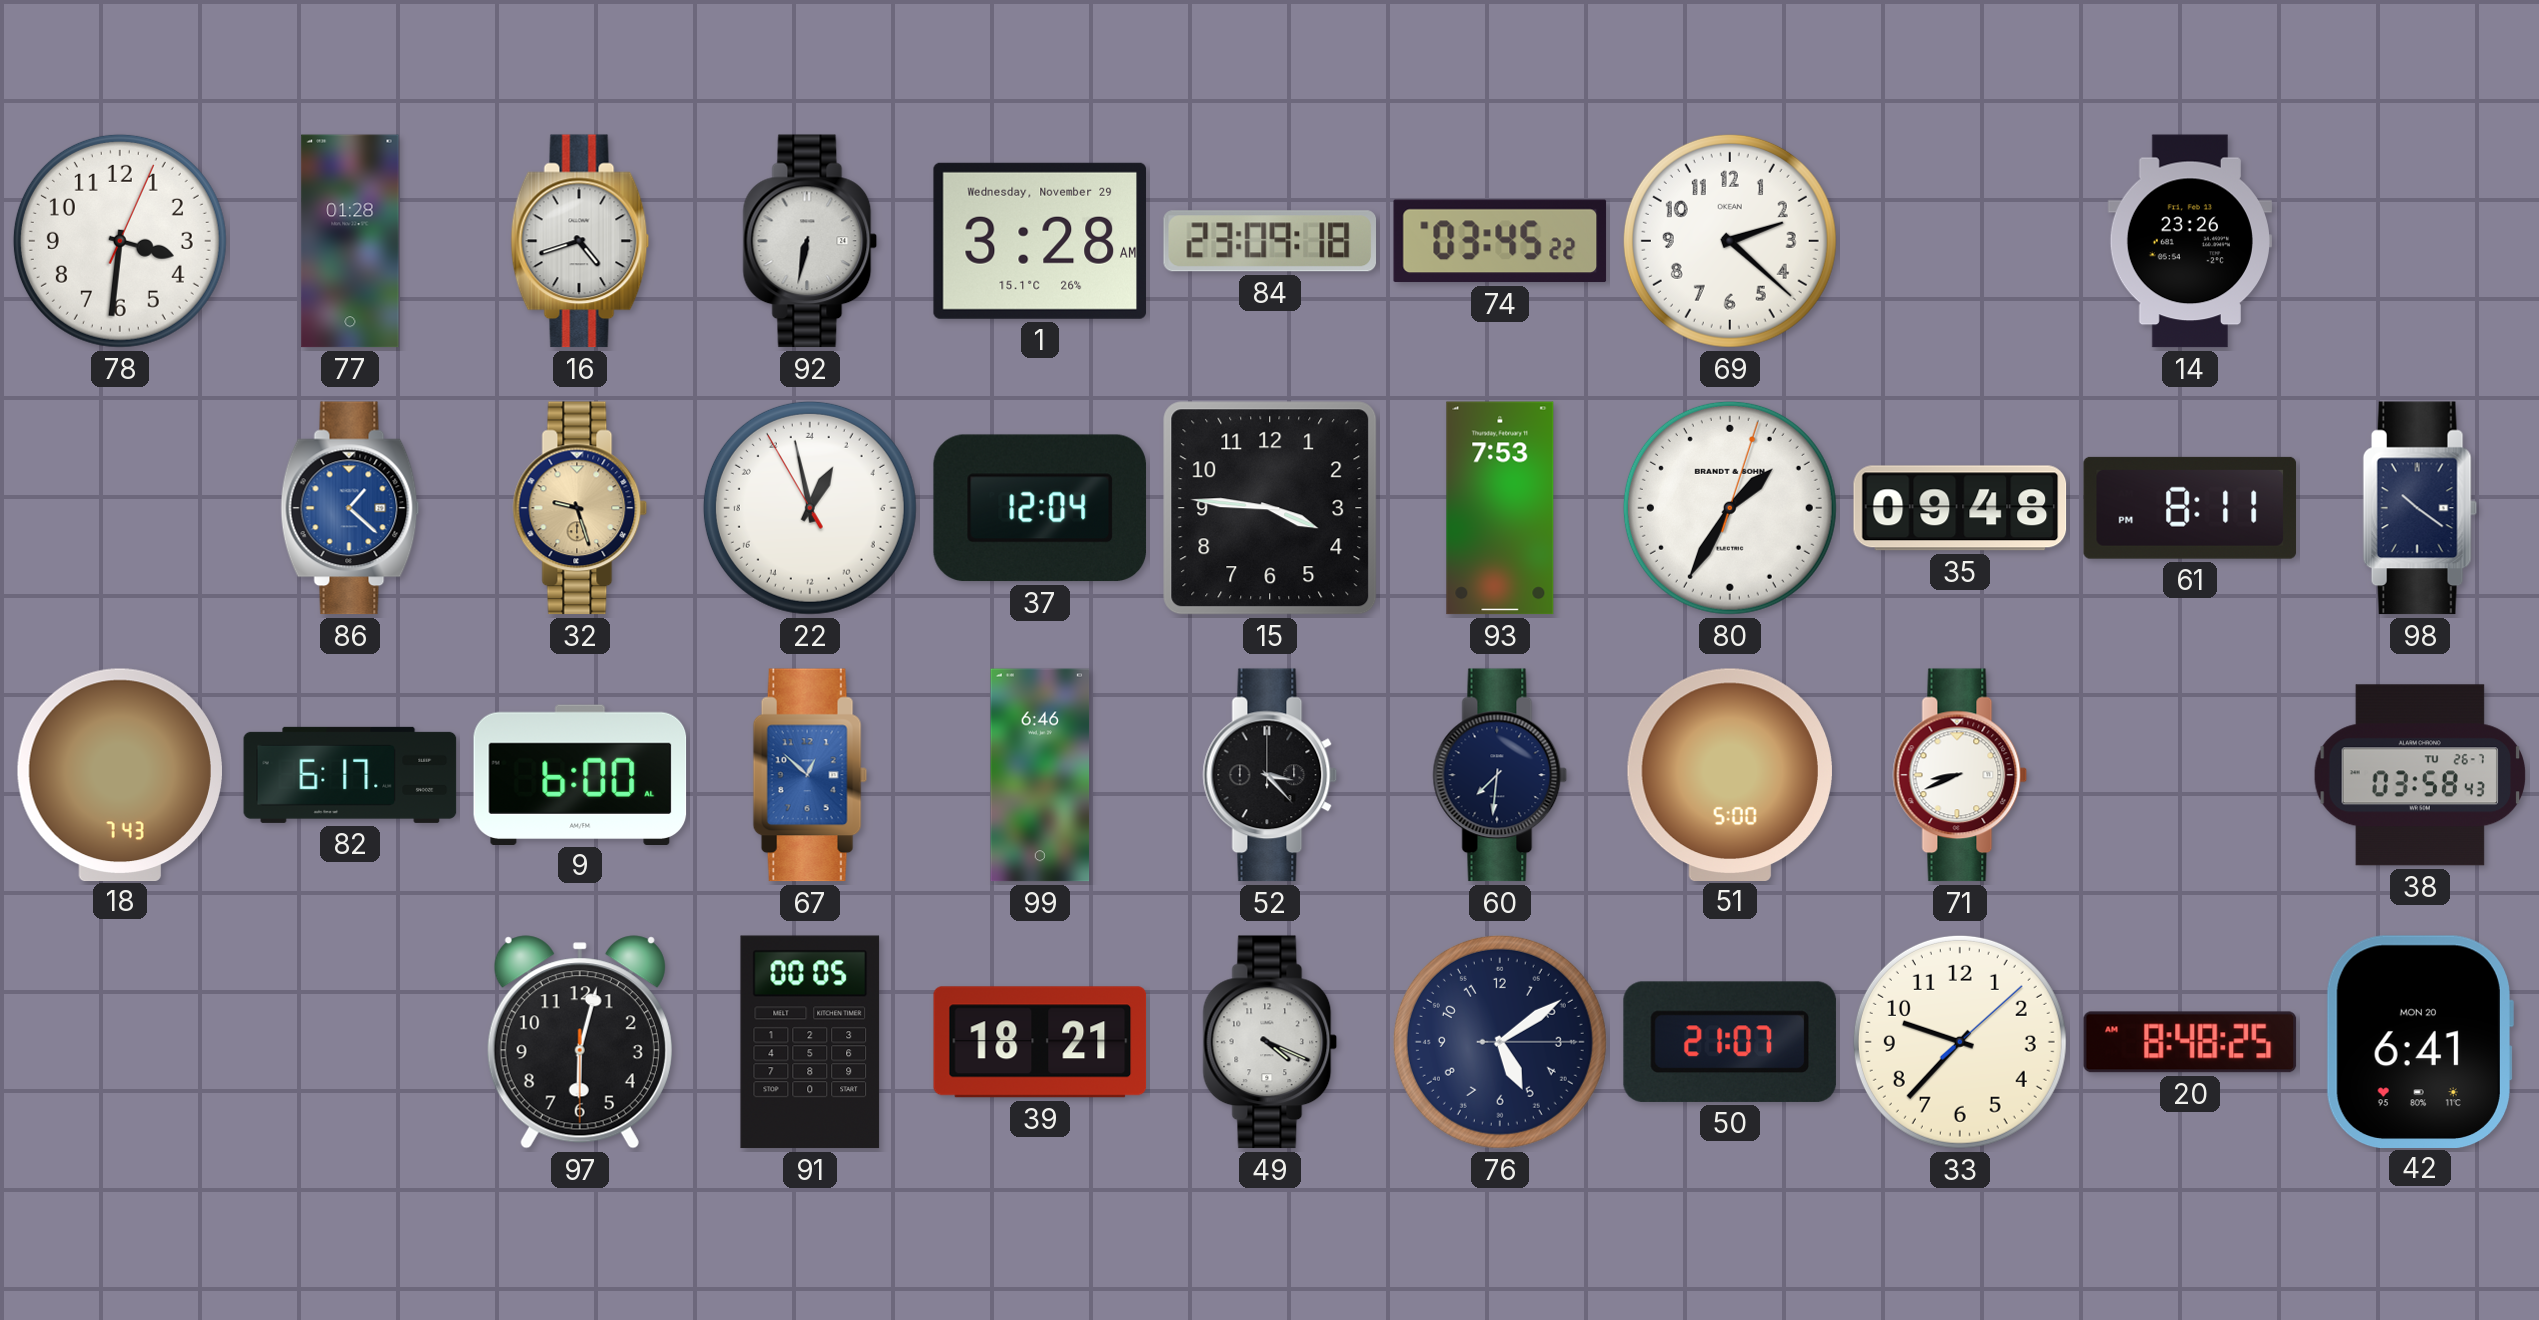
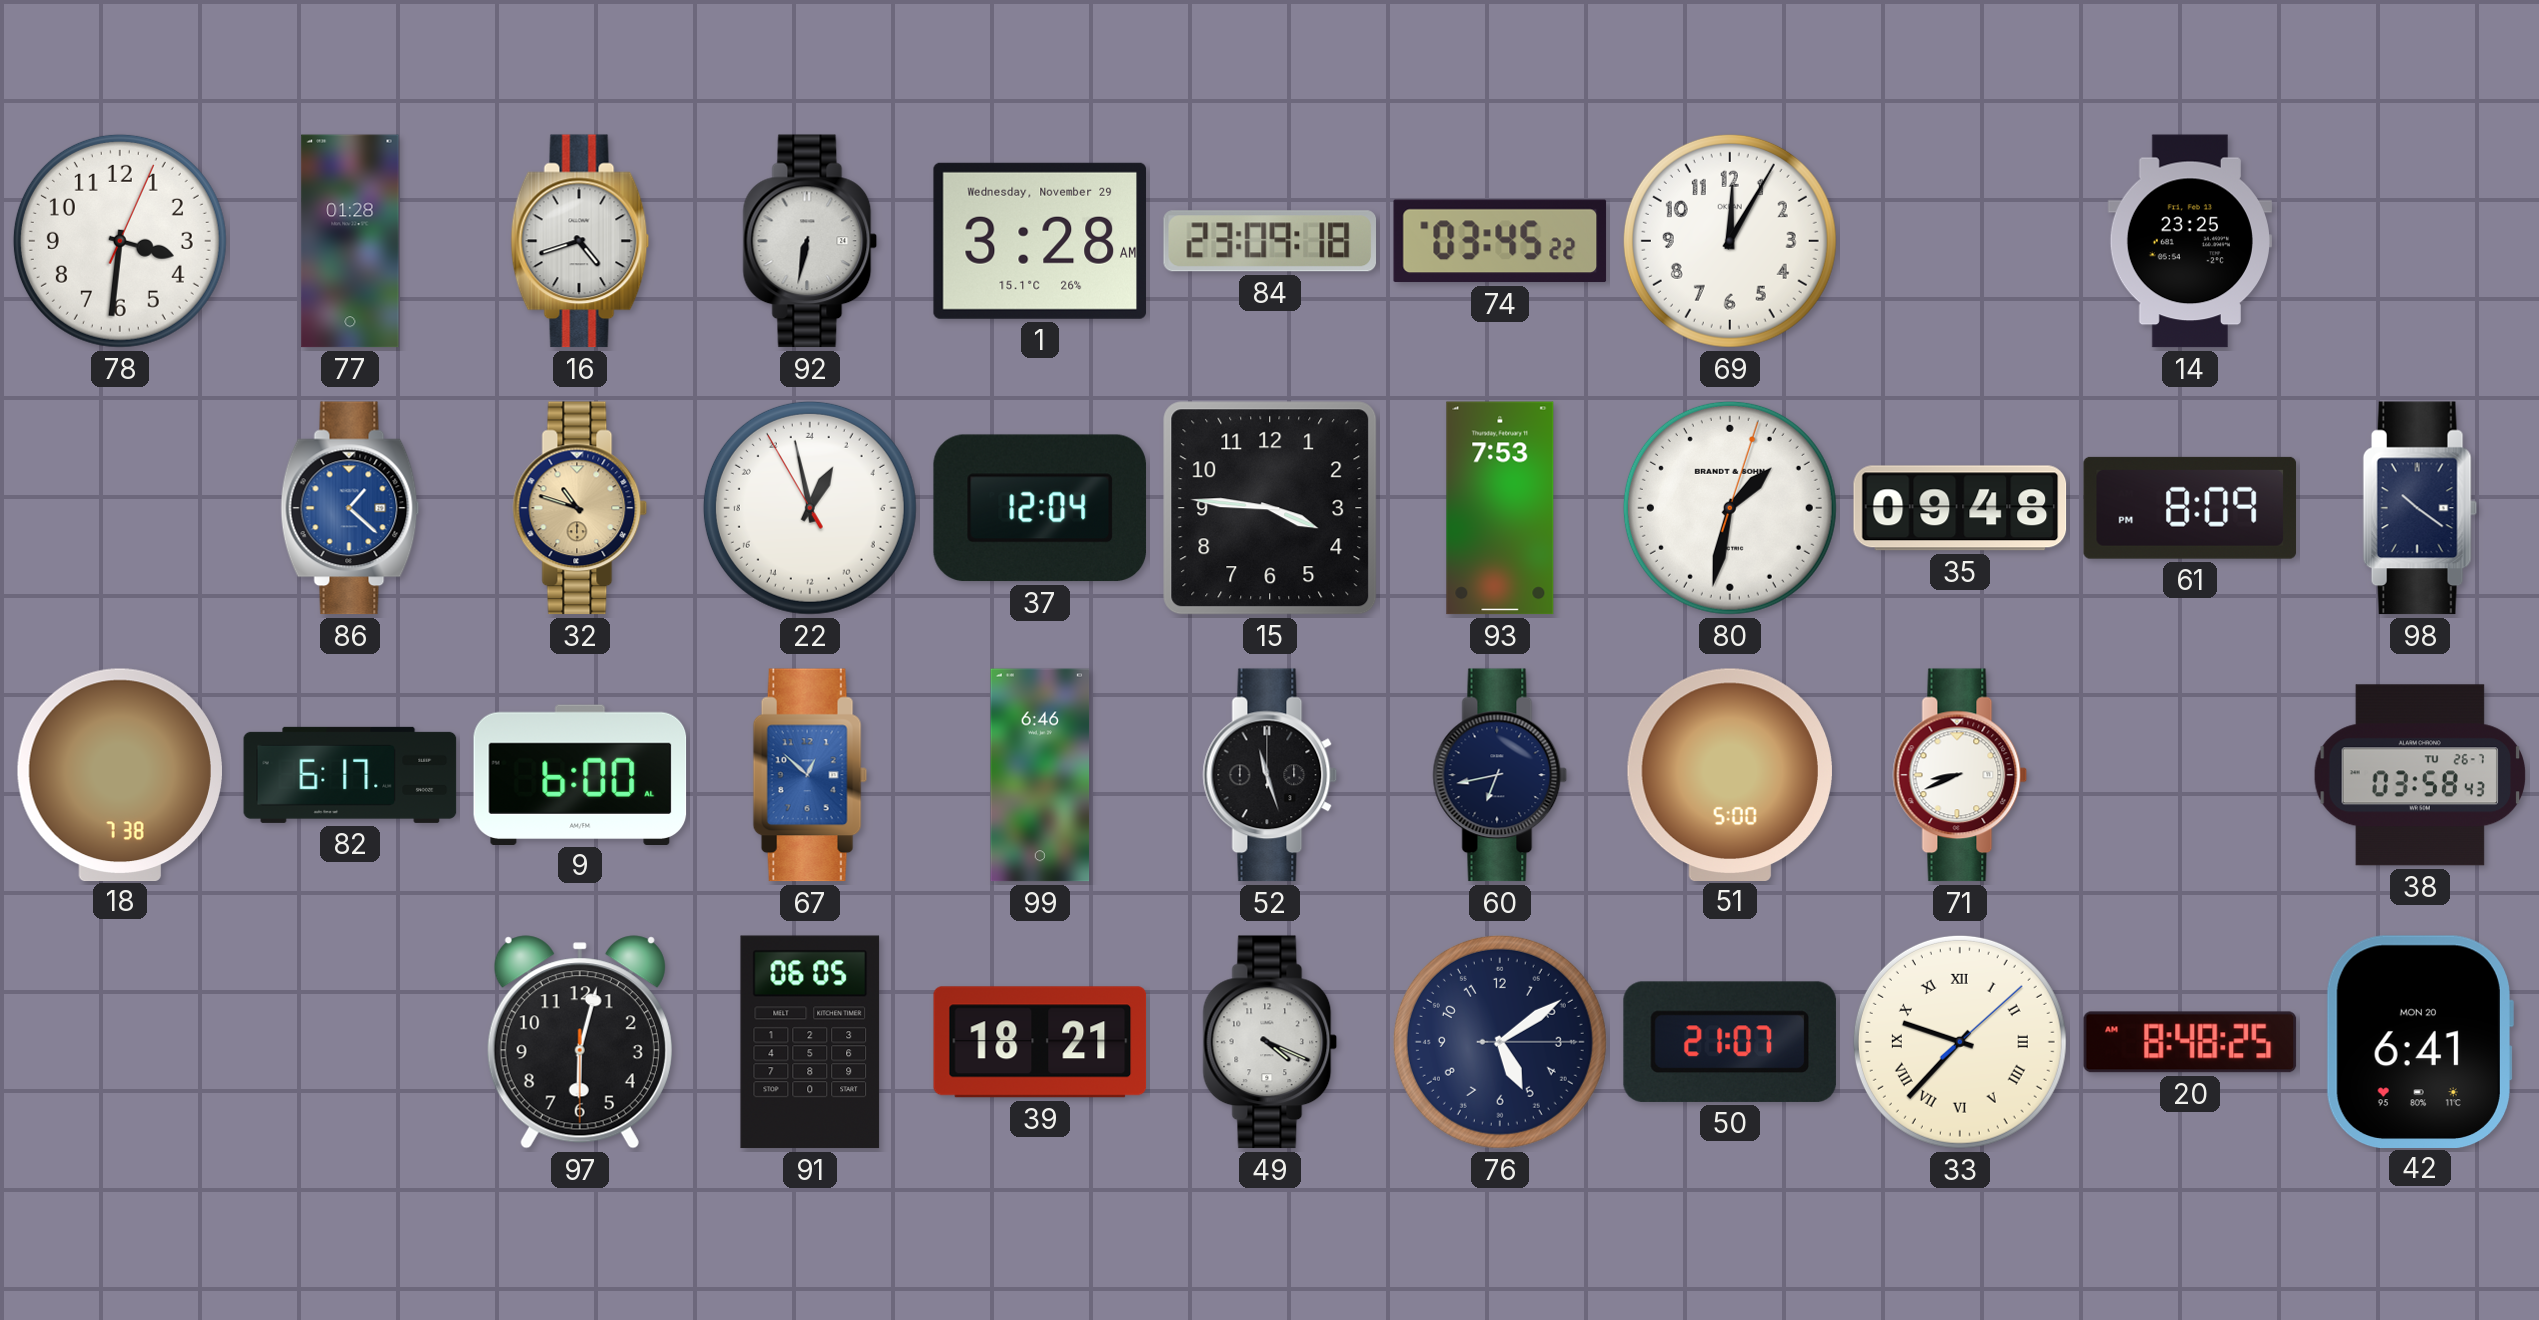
69: 2:22 -> 12:05 (1730, 241)
14: 23:26 -> 23:25 (2190, 241)
32: 9:27 -> 10:48 (580, 508)
80: 1:35 -> 1:32 (1730, 508)
61: 8:11 -> 8:09 (2190, 508)
18: 7:43 -> 7:38 (120, 774)
52: 3:23 -> 11:27 (1270, 775)
60: 7:31 -> 6:43 (1500, 775)
91: 00:05 -> 06:05 (810, 1042)
33 numerals: Arabic -> Roman (1960, 1042)
